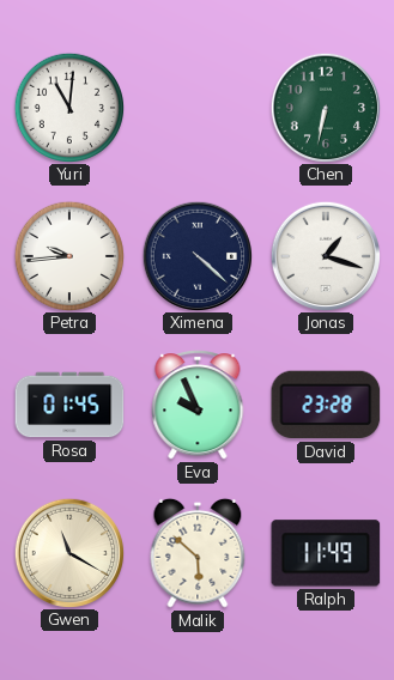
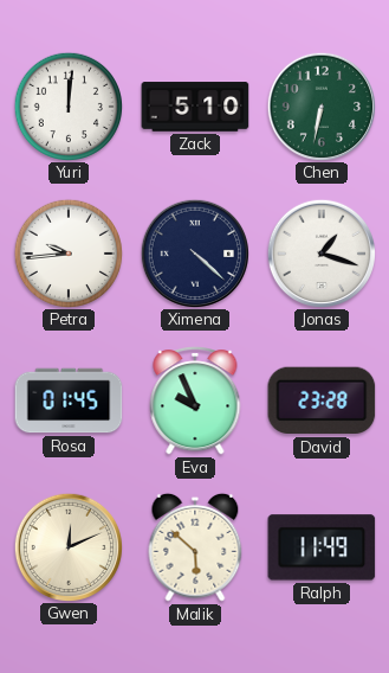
Yuri: 11:01 -> 12:01 (67, 105)
Zack: none -> 5:10 (195, 107)
Gwen: 11:20 -> 12:11 (67, 546)
